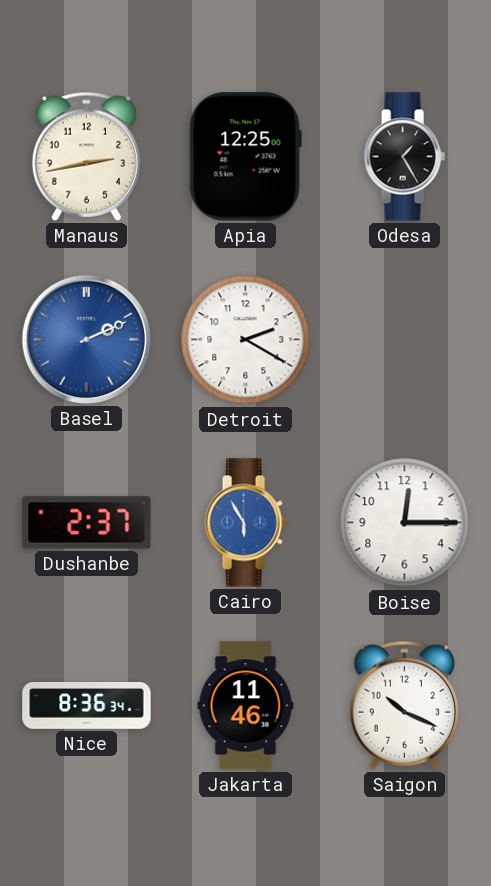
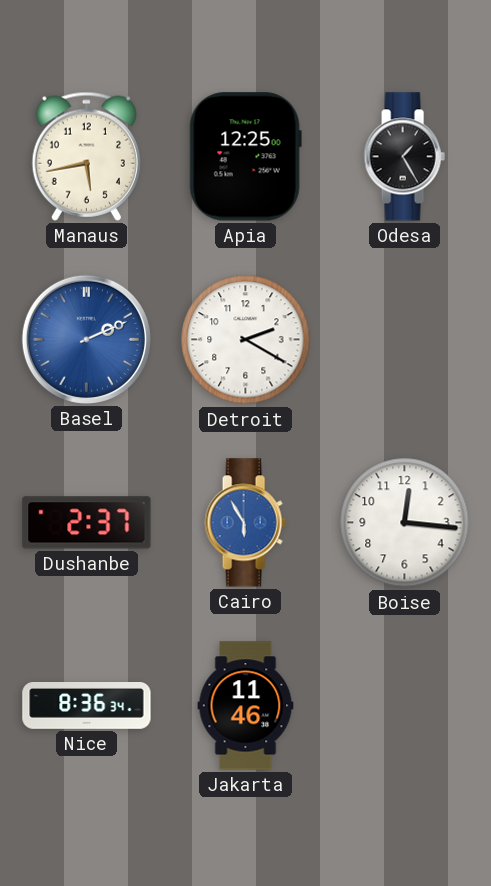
Manaus: 2:43 -> 5:43 (86, 156)
Boise: 12:15 -> 12:16 (405, 523)
Saigon: 10:19 -> none (404, 705)
